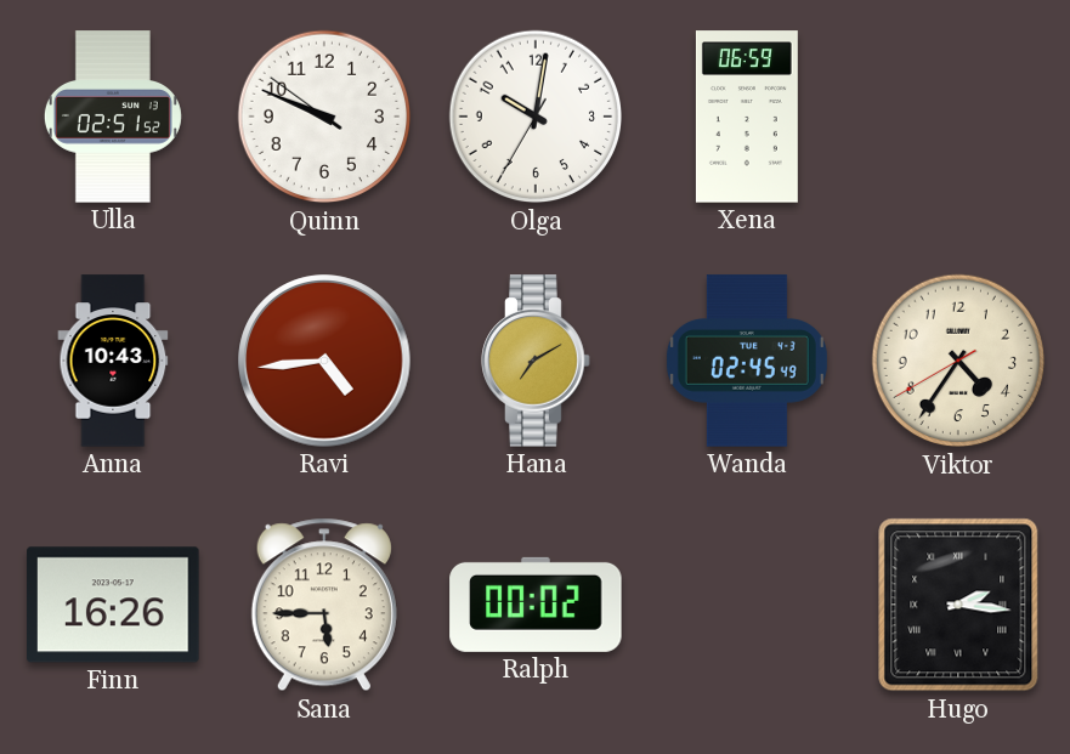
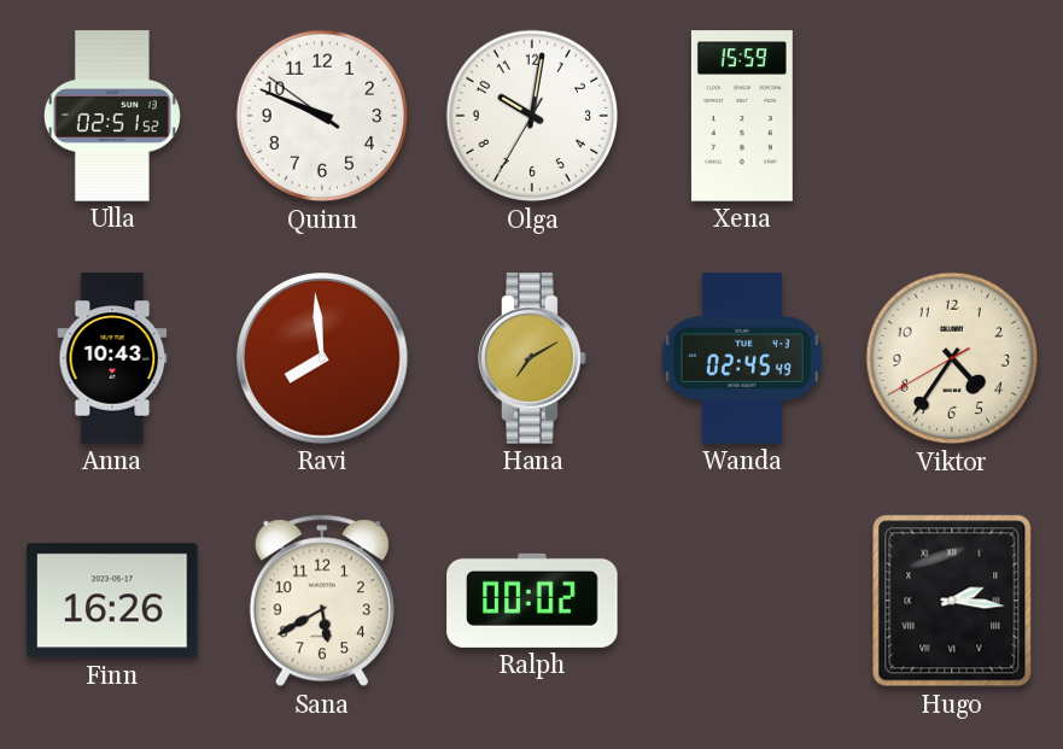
Xena: 06:59 -> 15:59 (742, 116)
Ravi: 4:44 -> 7:59 (322, 358)
Sana: 5:45 -> 5:40 (322, 601)
